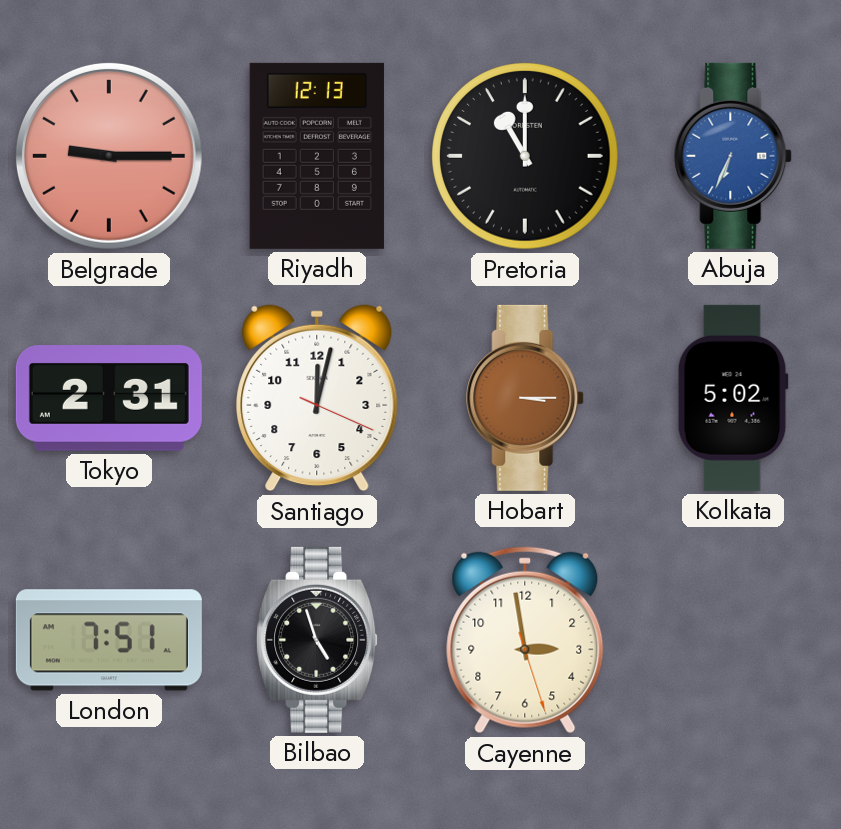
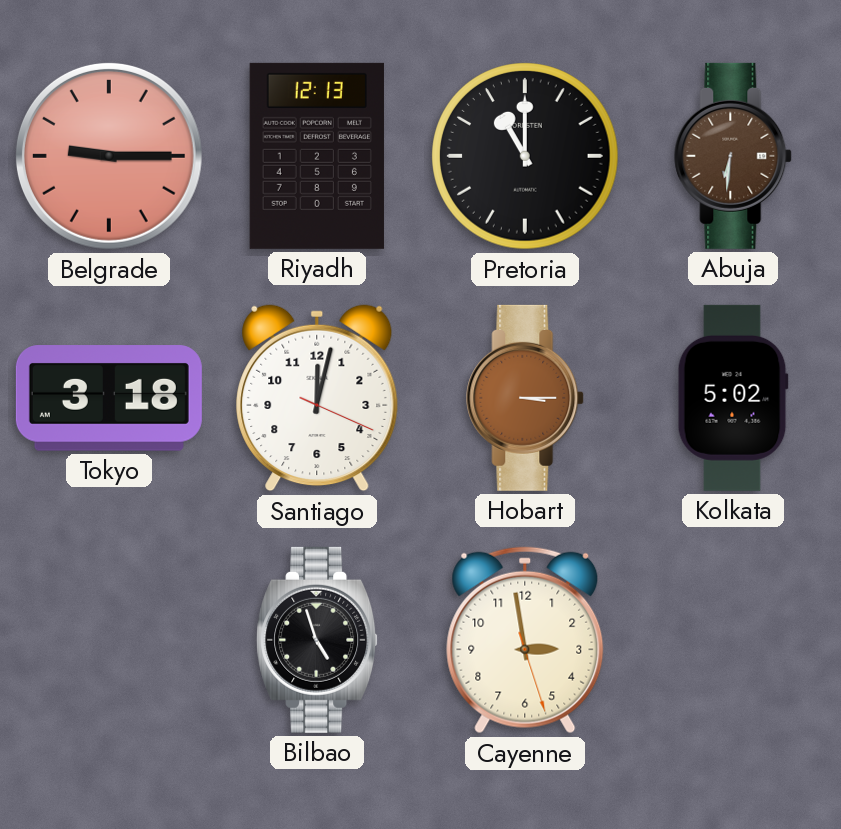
Abuja: 6:34 -> 6:31 (734, 156)
Abuja dial: blue -> brown (734, 156)
Tokyo: 2:31 -> 3:18 (109, 398)
London: 7:51 -> none (109, 640)
